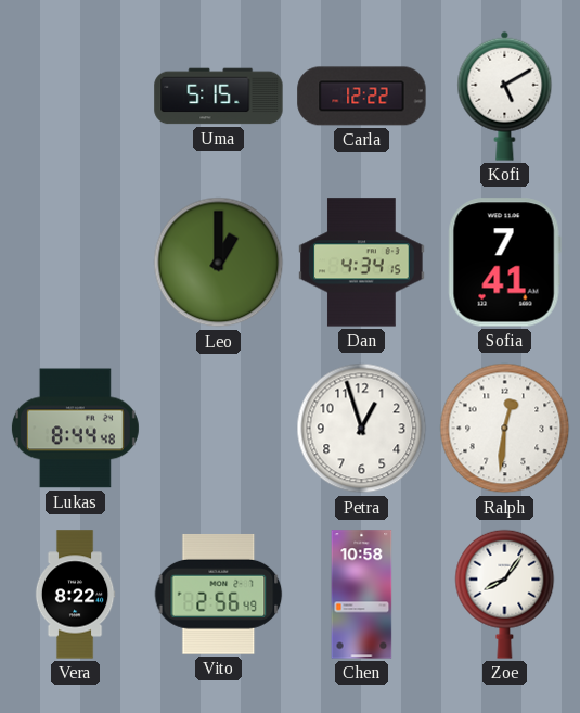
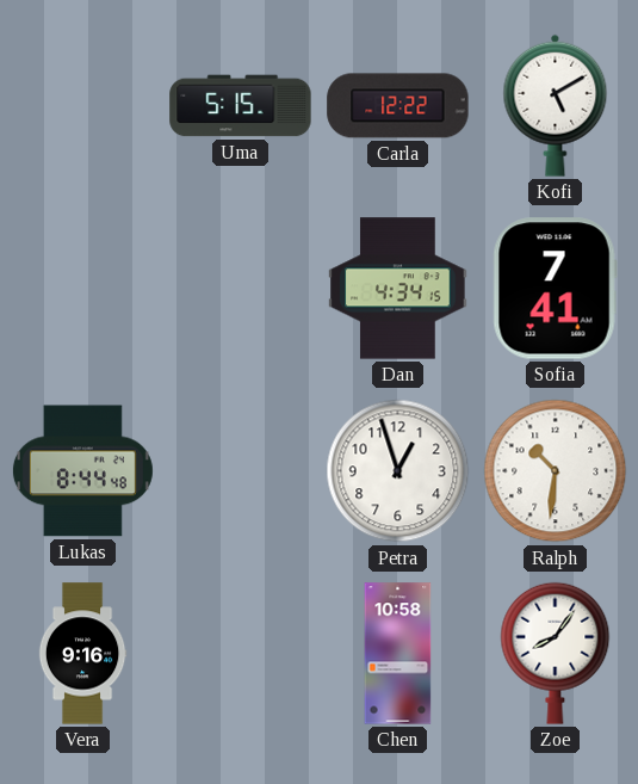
Leo: 1:00 -> none (219, 263)
Ralph: 12:31 -> 10:31 (556, 471)
Vera: 8:22 -> 9:16 (82, 654)
Vito: 2:56 -> none (219, 594)
